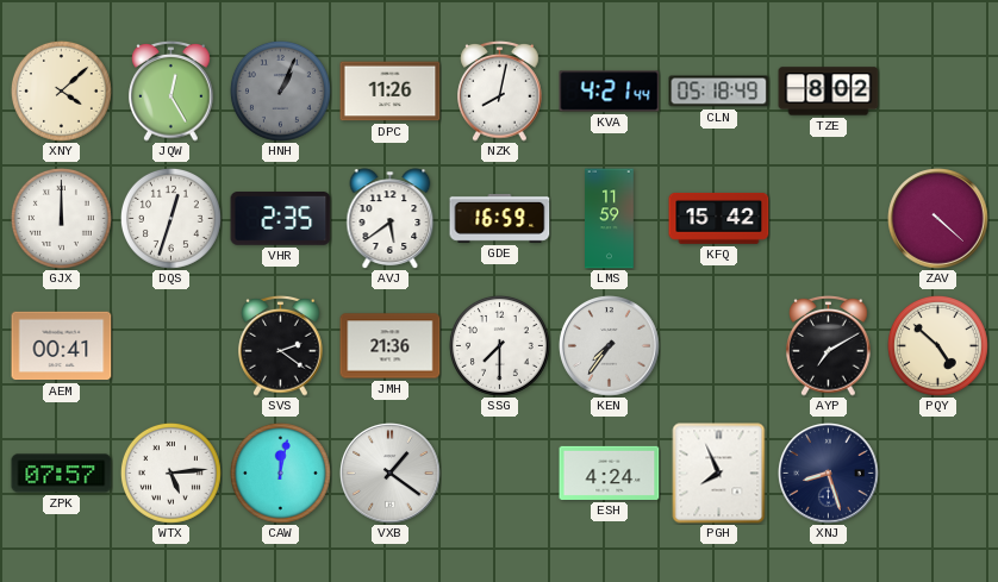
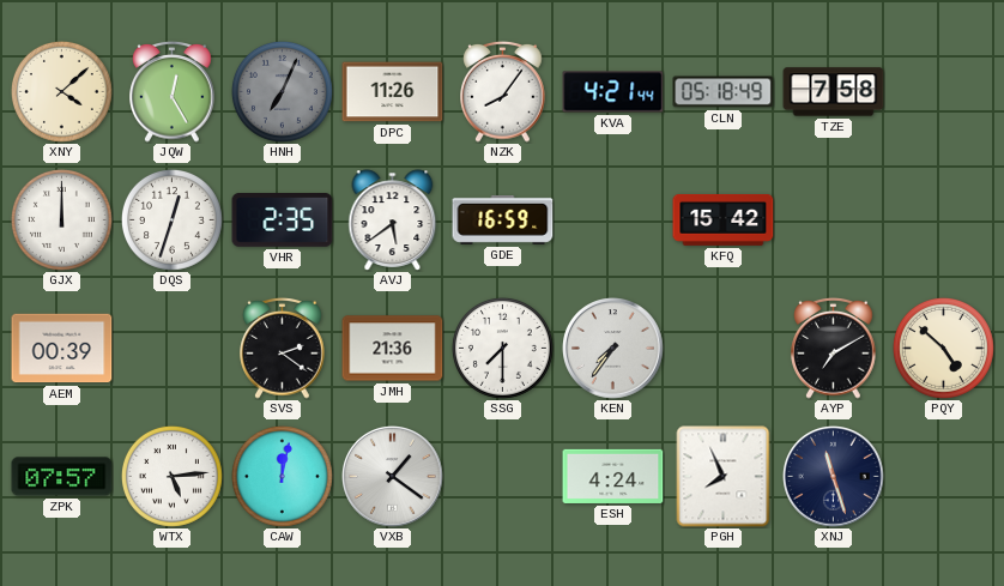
HNH: 1:04 -> 7:04 (282, 91)
NZK: 8:02 -> 8:06 (503, 91)
TZE: 8:02 -> 7:58 (834, 92)
LMS: 11:59 -> none (610, 219)
ZAV: 4:22 -> none (938, 219)
AEM: 00:41 -> 00:39 (62, 349)
XNJ: 8:27 -> 11:27 (834, 477)
